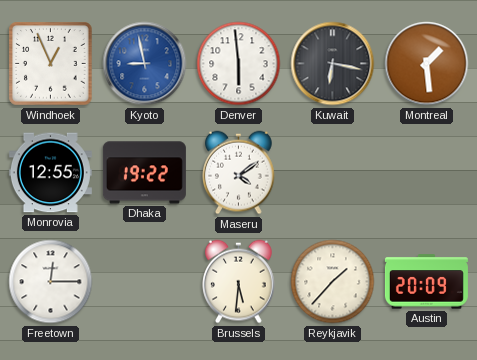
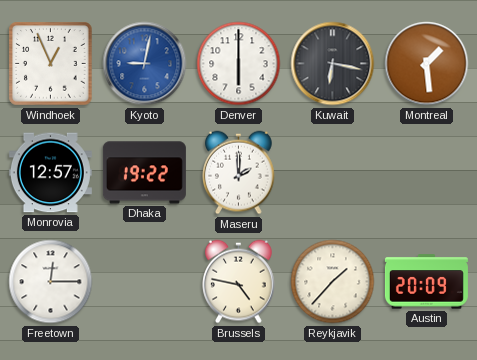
Kyoto: 8:58 -> 9:02 (145, 64)
Denver: 5:59 -> 6:00 (239, 64)
Monrovia: 12:55 -> 12:57 (50, 173)
Maseru: 4:09 -> 2:00 (239, 173)
Brussels: 5:31 -> 4:47 (239, 282)
